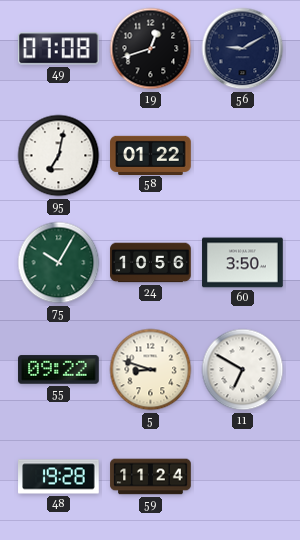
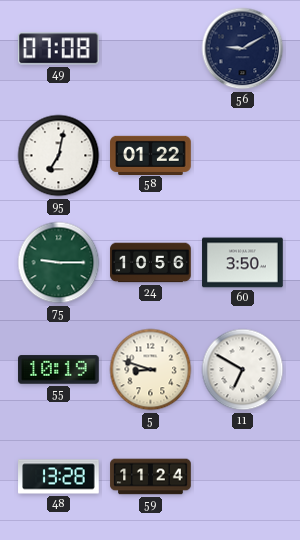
19: 12:42 -> none (151, 49)
75: 10:05 -> 9:15 (59, 263)
55: 09:22 -> 10:19 (59, 370)
48: 19:28 -> 13:28 (59, 477)
